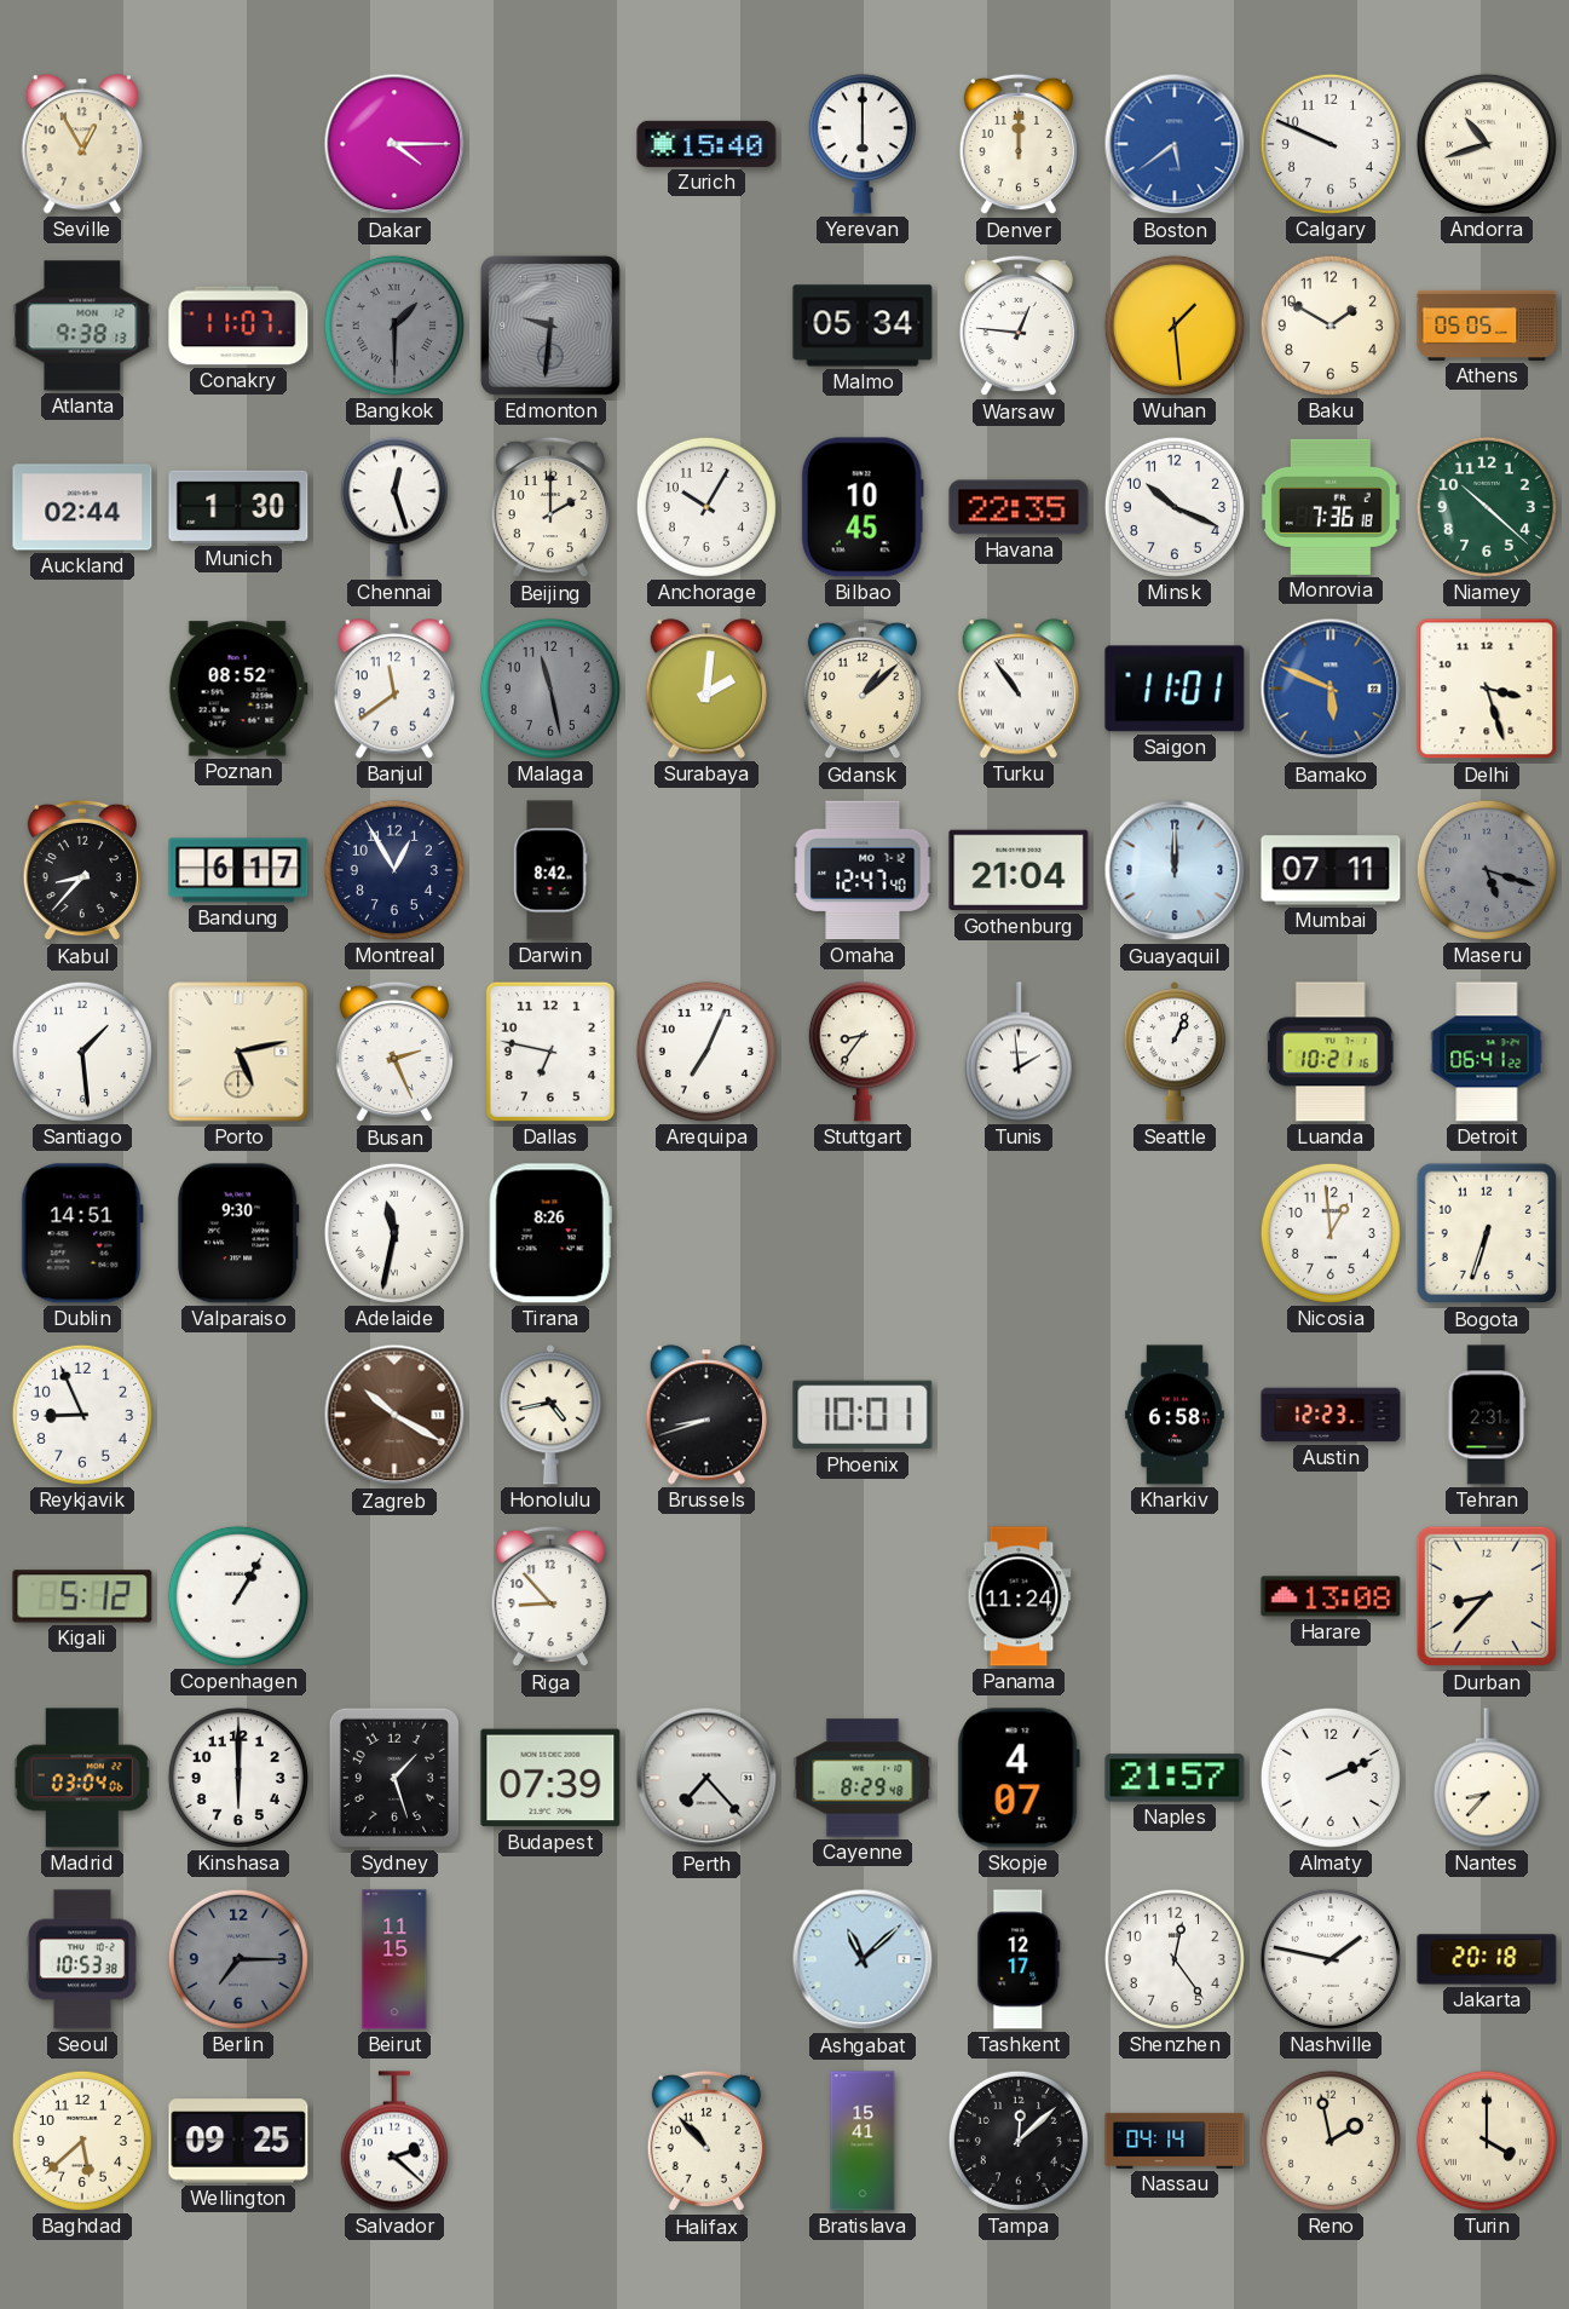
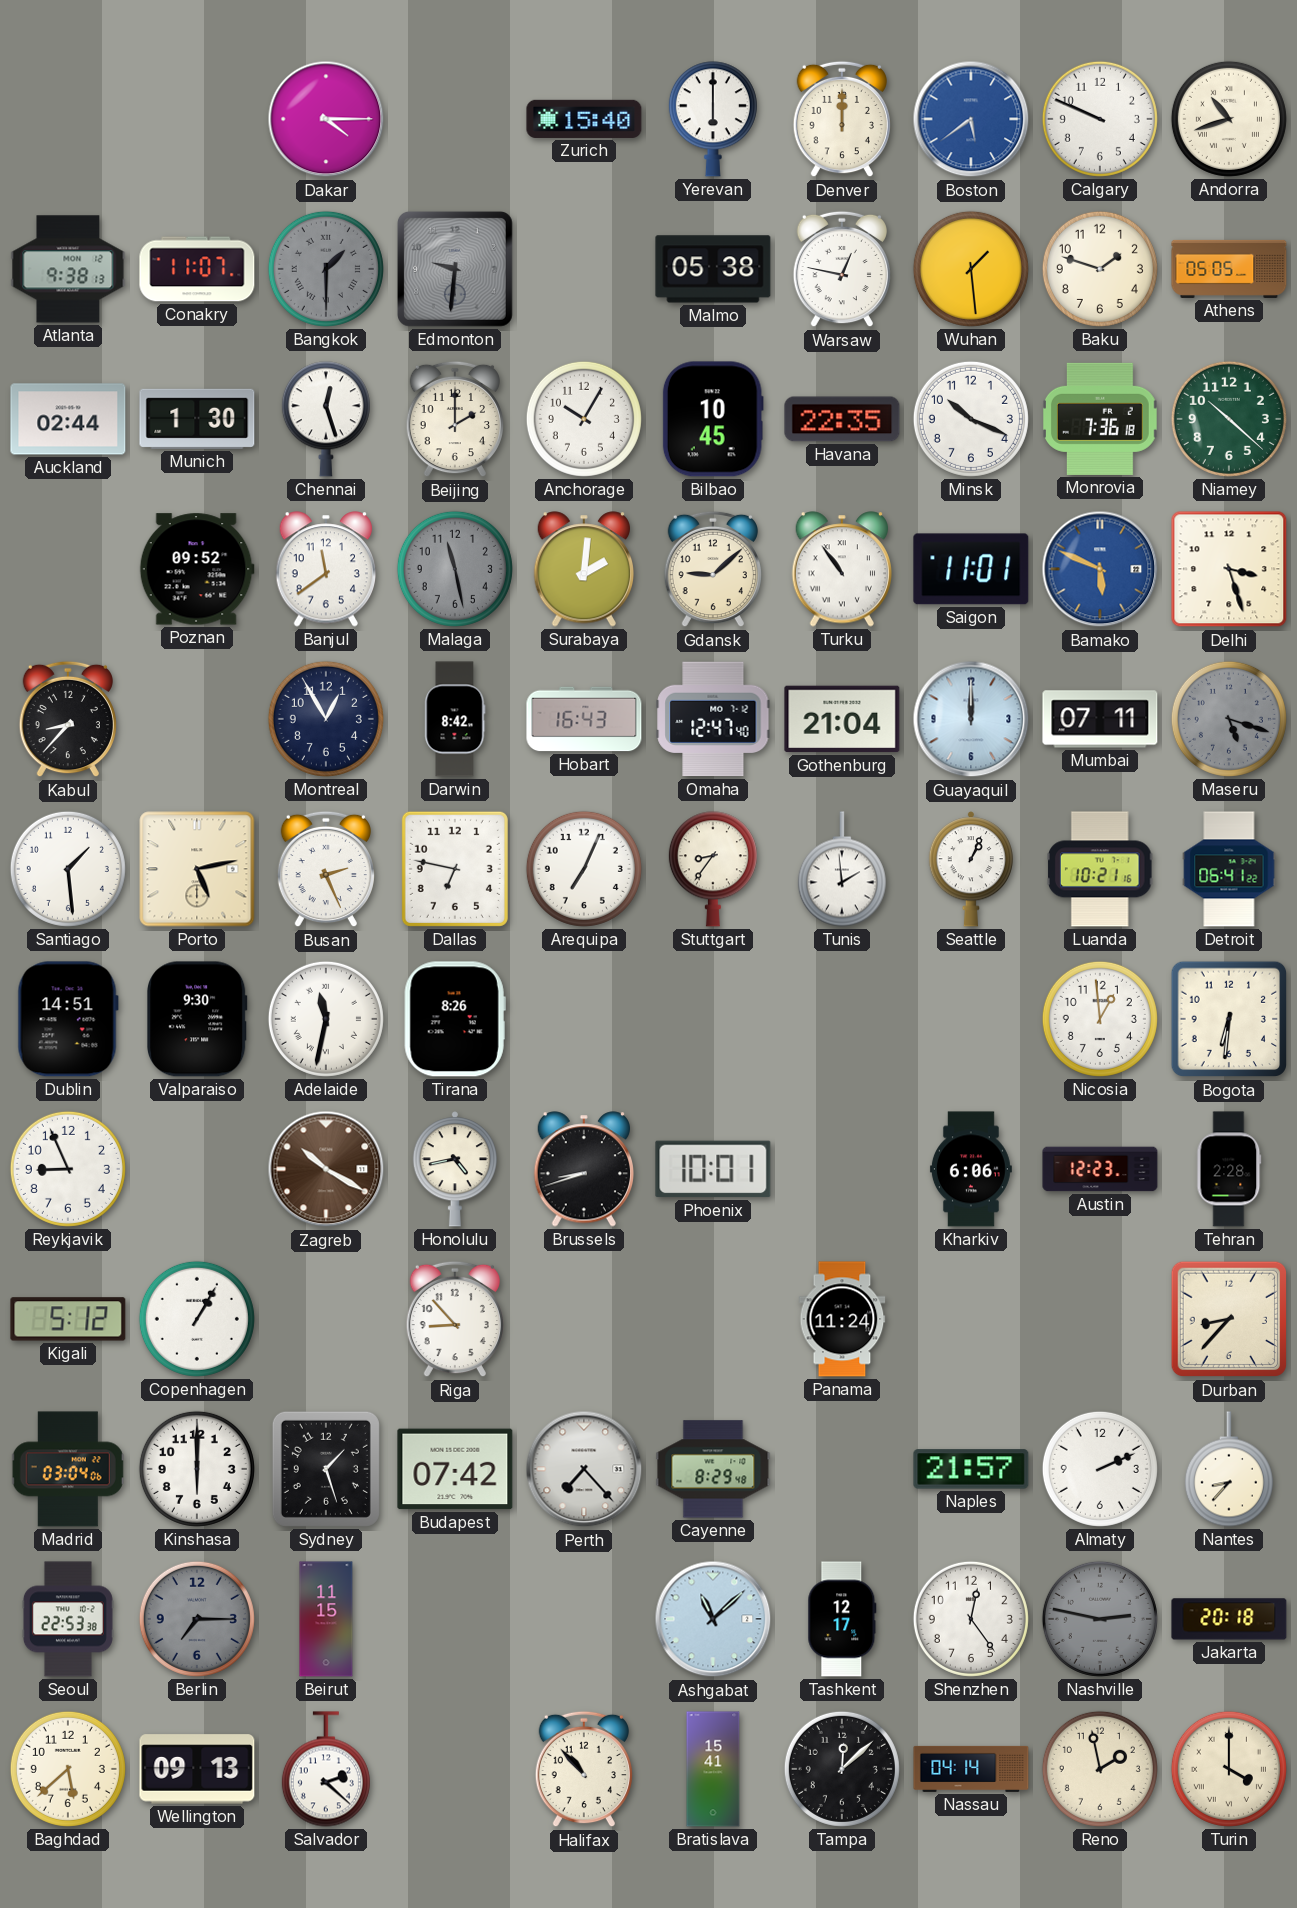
Seville: 12:55 -> none (82, 144)
Malmo: 05:34 -> 05:38 (713, 269)
Warsaw: 12:46 -> 12:47 (842, 269)
Baku: 1:50 -> 1:48 (1100, 269)
Poznan: 08:52 -> 09:52 (197, 569)
Gdansk: 1:08 -> 9:08 (713, 569)
Bandung: 6:17 -> none (238, 870)
Hobart: none -> 16:43 (584, 719)
Bogota: 6:33 -> 6:31 (1229, 1019)
Kharkiv: 6:58 -> 6:06 (971, 1169)
Tehran: 2:31 -> 2:28 (1229, 1169)
Harare: 13:08 -> none (1331, 1596)
Budapest: 07:39 -> 07:42 (455, 1469)
Skopje: 4:07 -> none (1019, 1778)
Seoul: 10:53 -> 22:53 (68, 1619)
Nashville: 1:47 -> 2:47 (1100, 1619)
Nashville dial: white -> grey (1100, 1619)
Wellington: 09:25 -> 09:13 (197, 1769)
